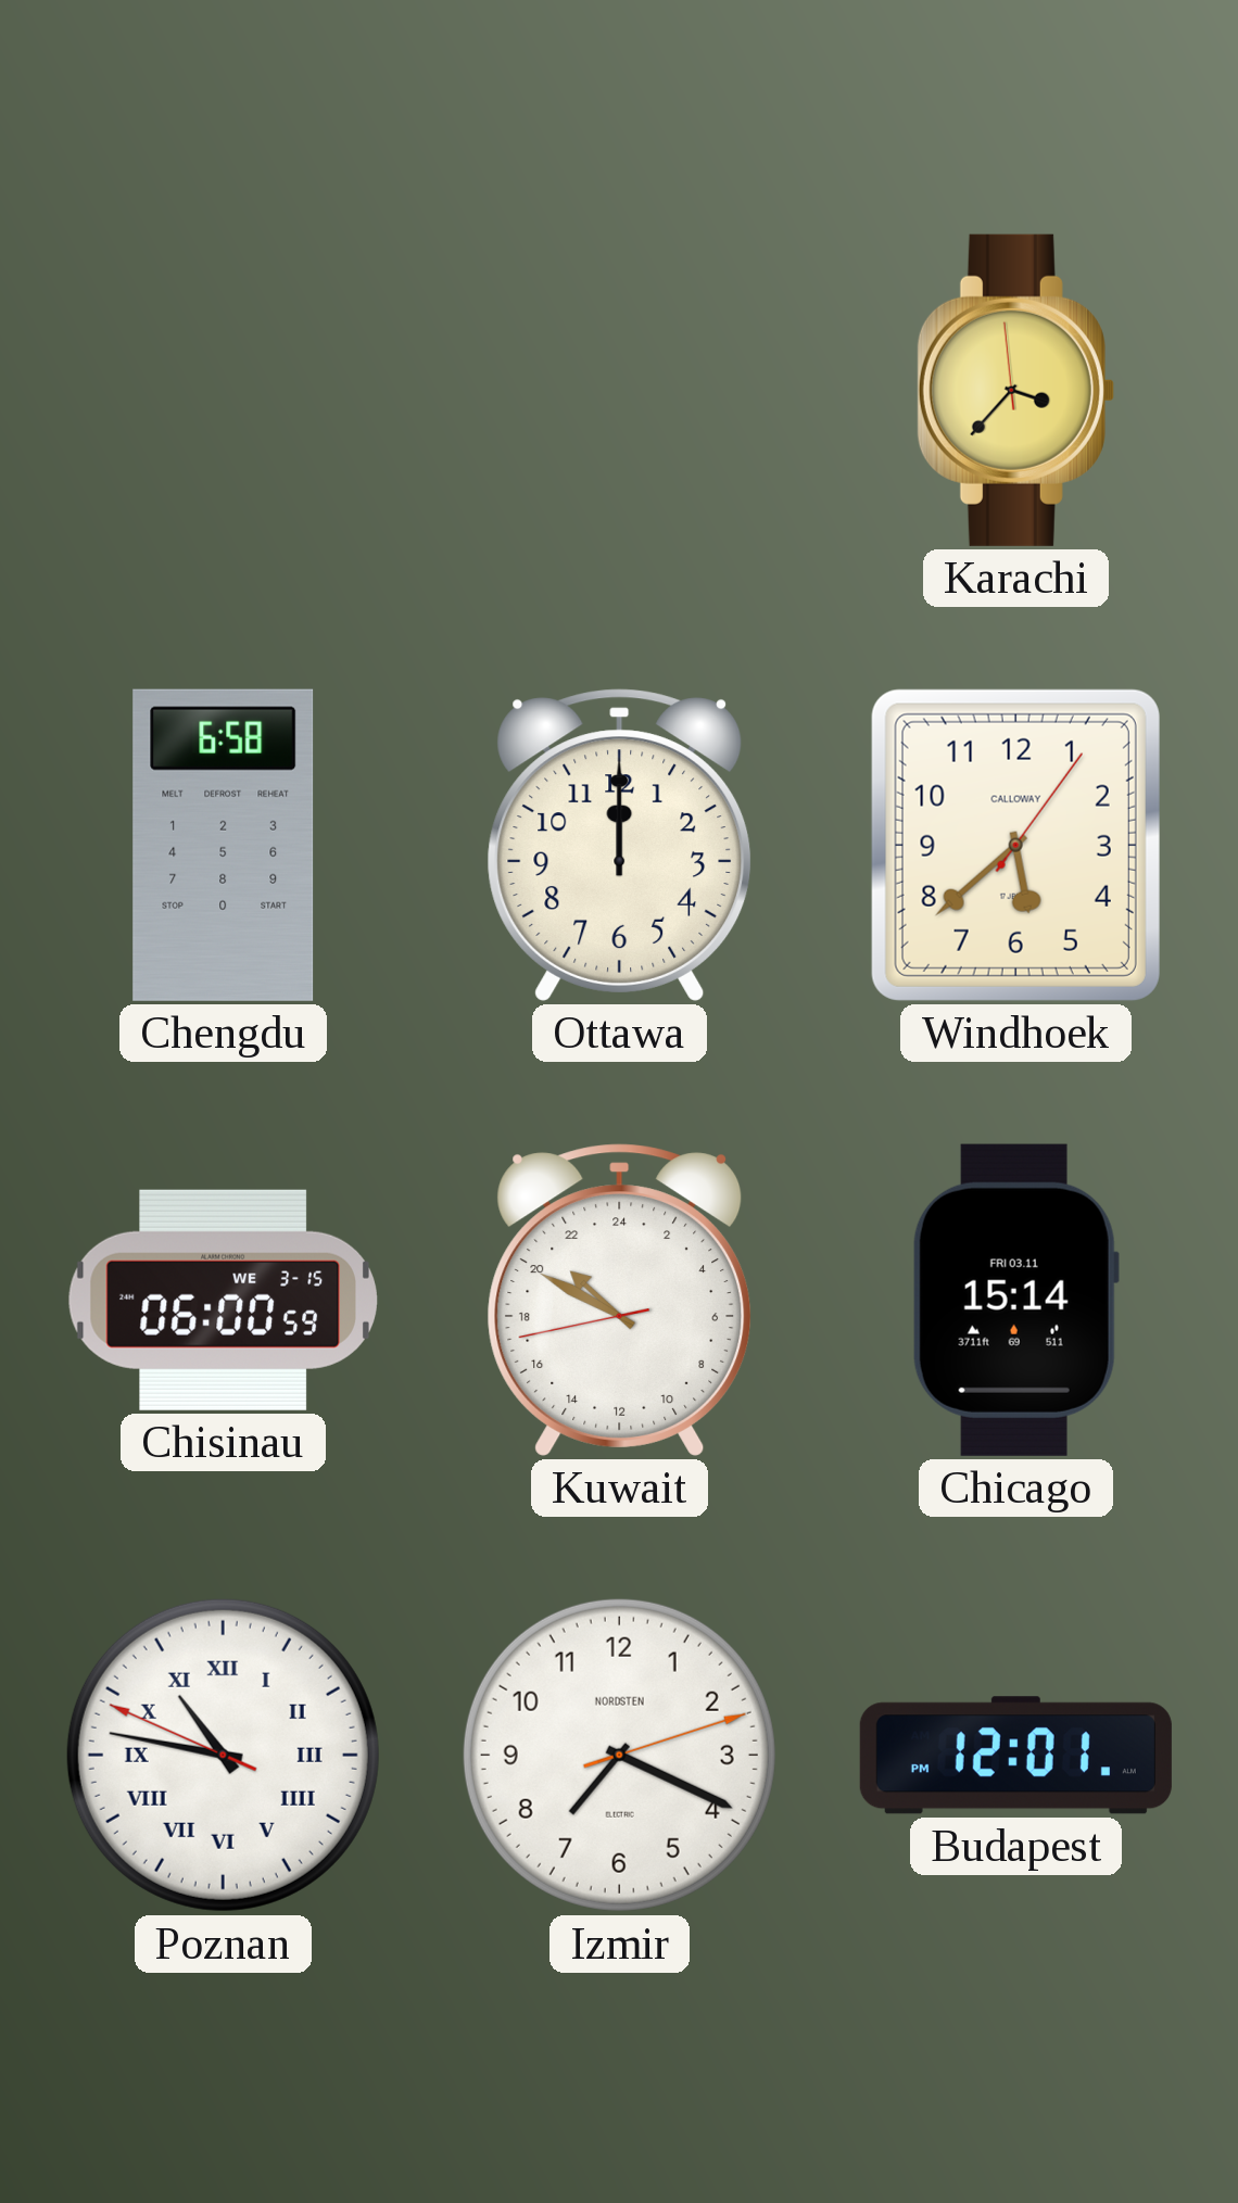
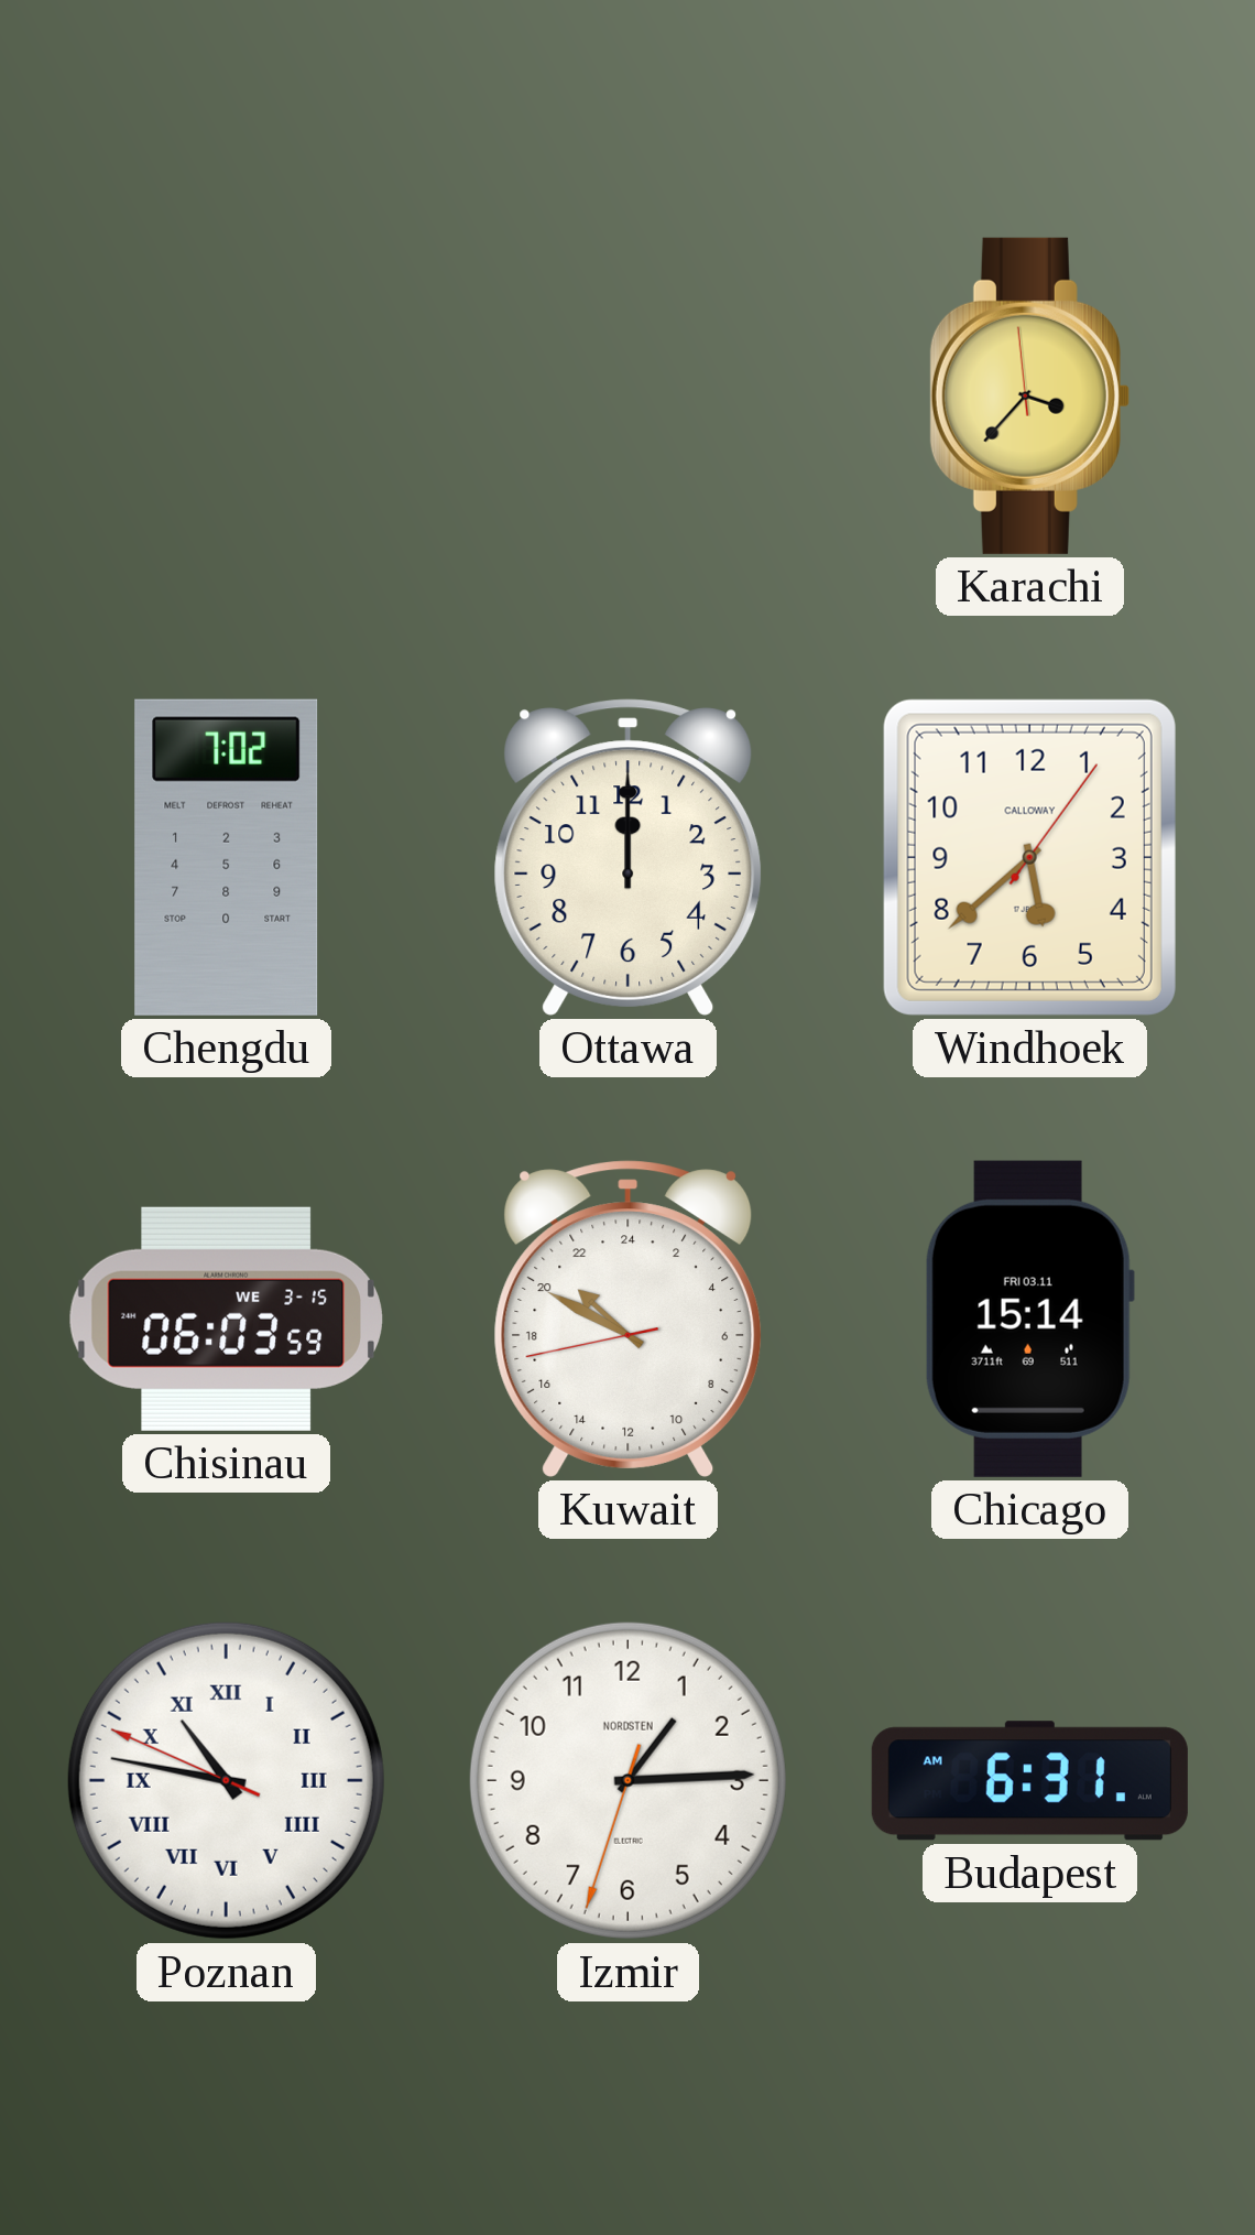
Chengdu: 6:58 -> 7:02 (227, 857)
Chisinau: 06:00 -> 06:03 (226, 1319)
Izmir: 7:19 -> 1:14 (627, 1780)
Budapest: 12:01 -> 6:31 (1029, 1781)
